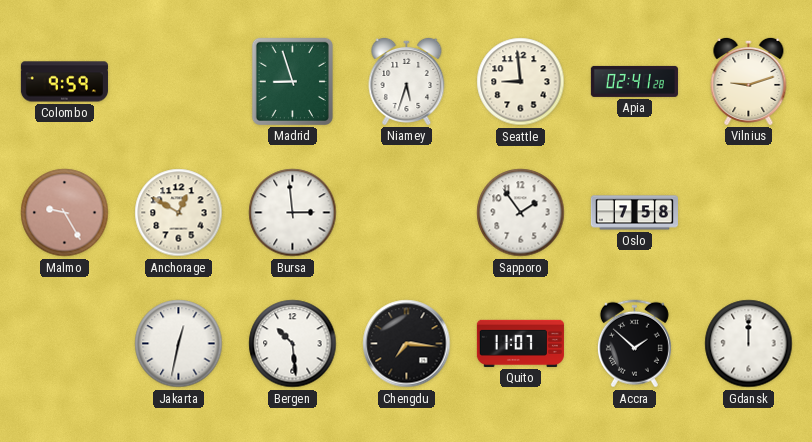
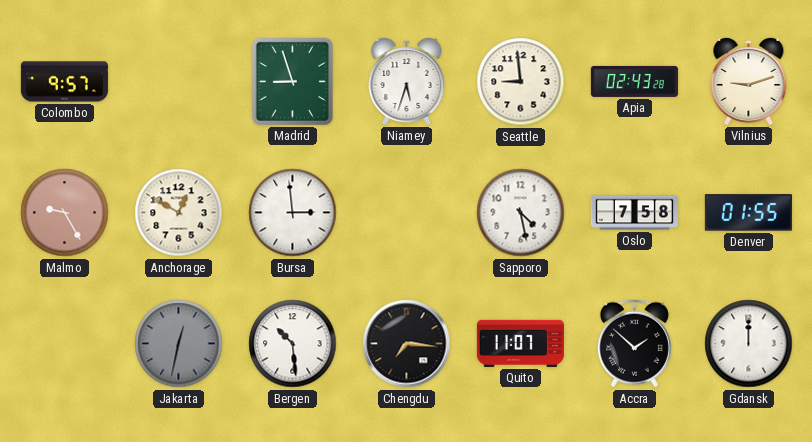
Colombo: 9:59 -> 9:57 (64, 82)
Apia: 02:41 -> 02:43 (634, 81)
Sapporo: 1:54 -> 4:28 (521, 213)
Denver: none -> 01:55 (748, 213)
Jakarta dial: white -> grey (179, 344)
